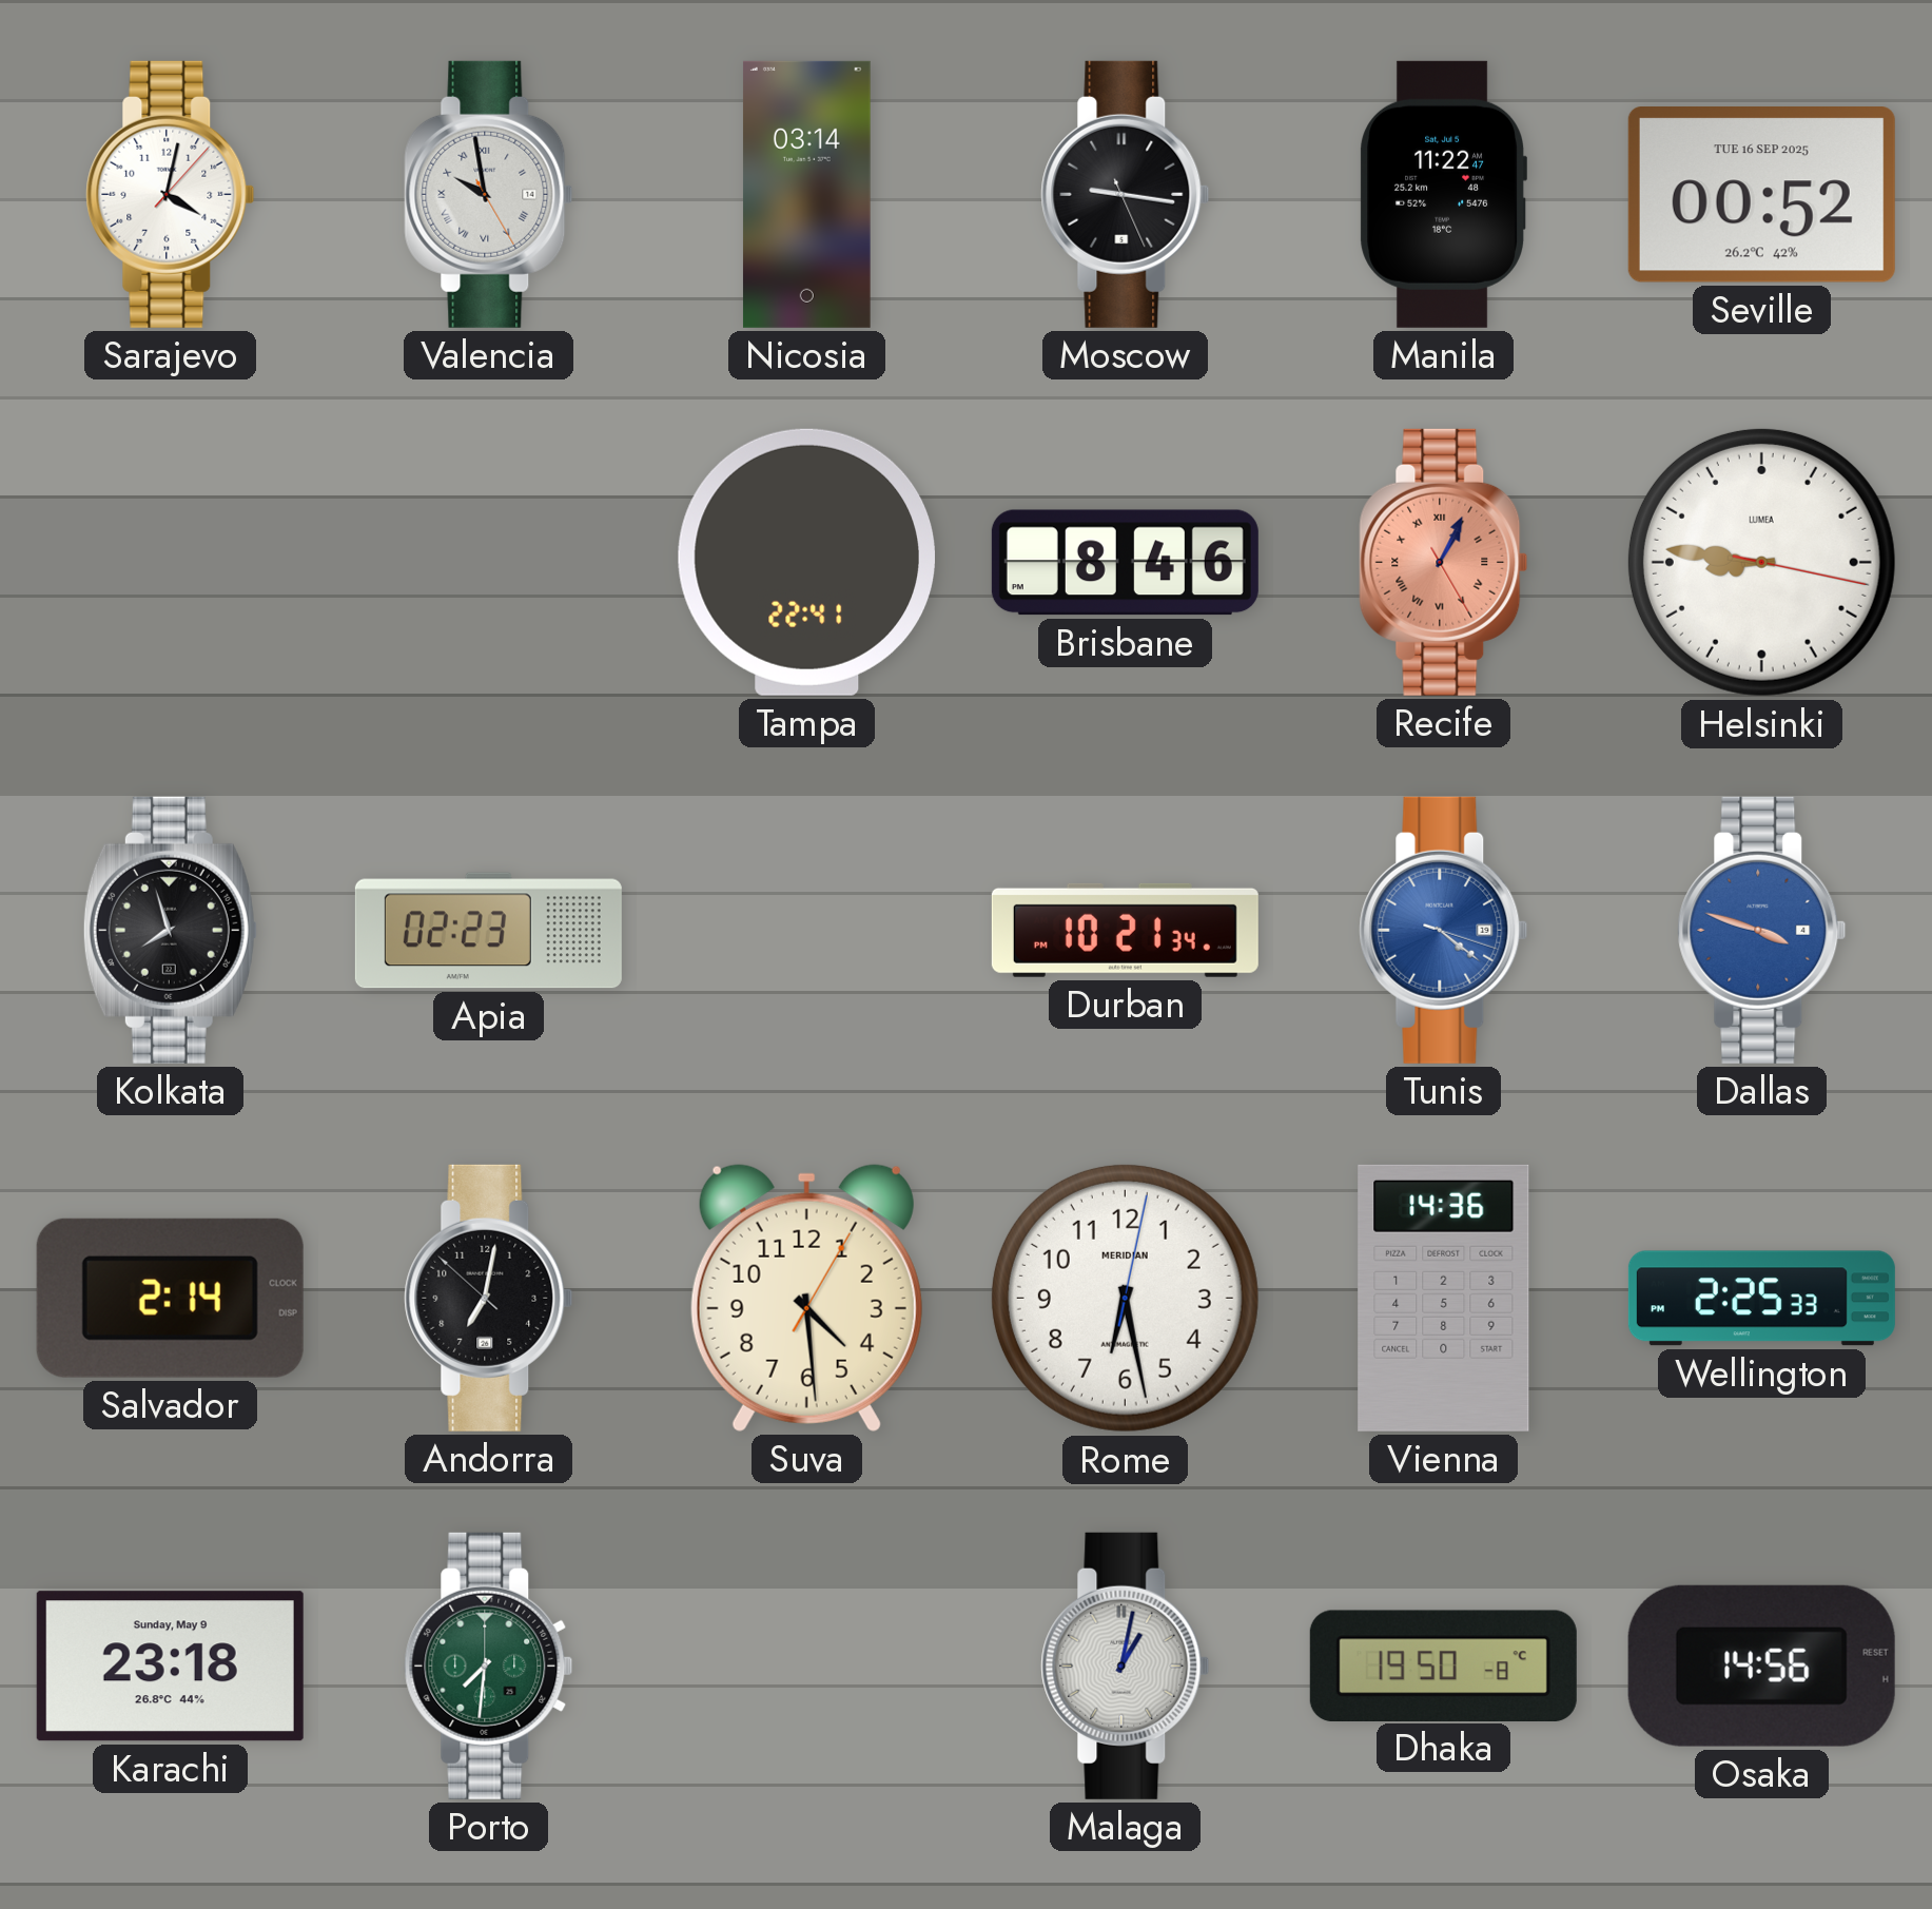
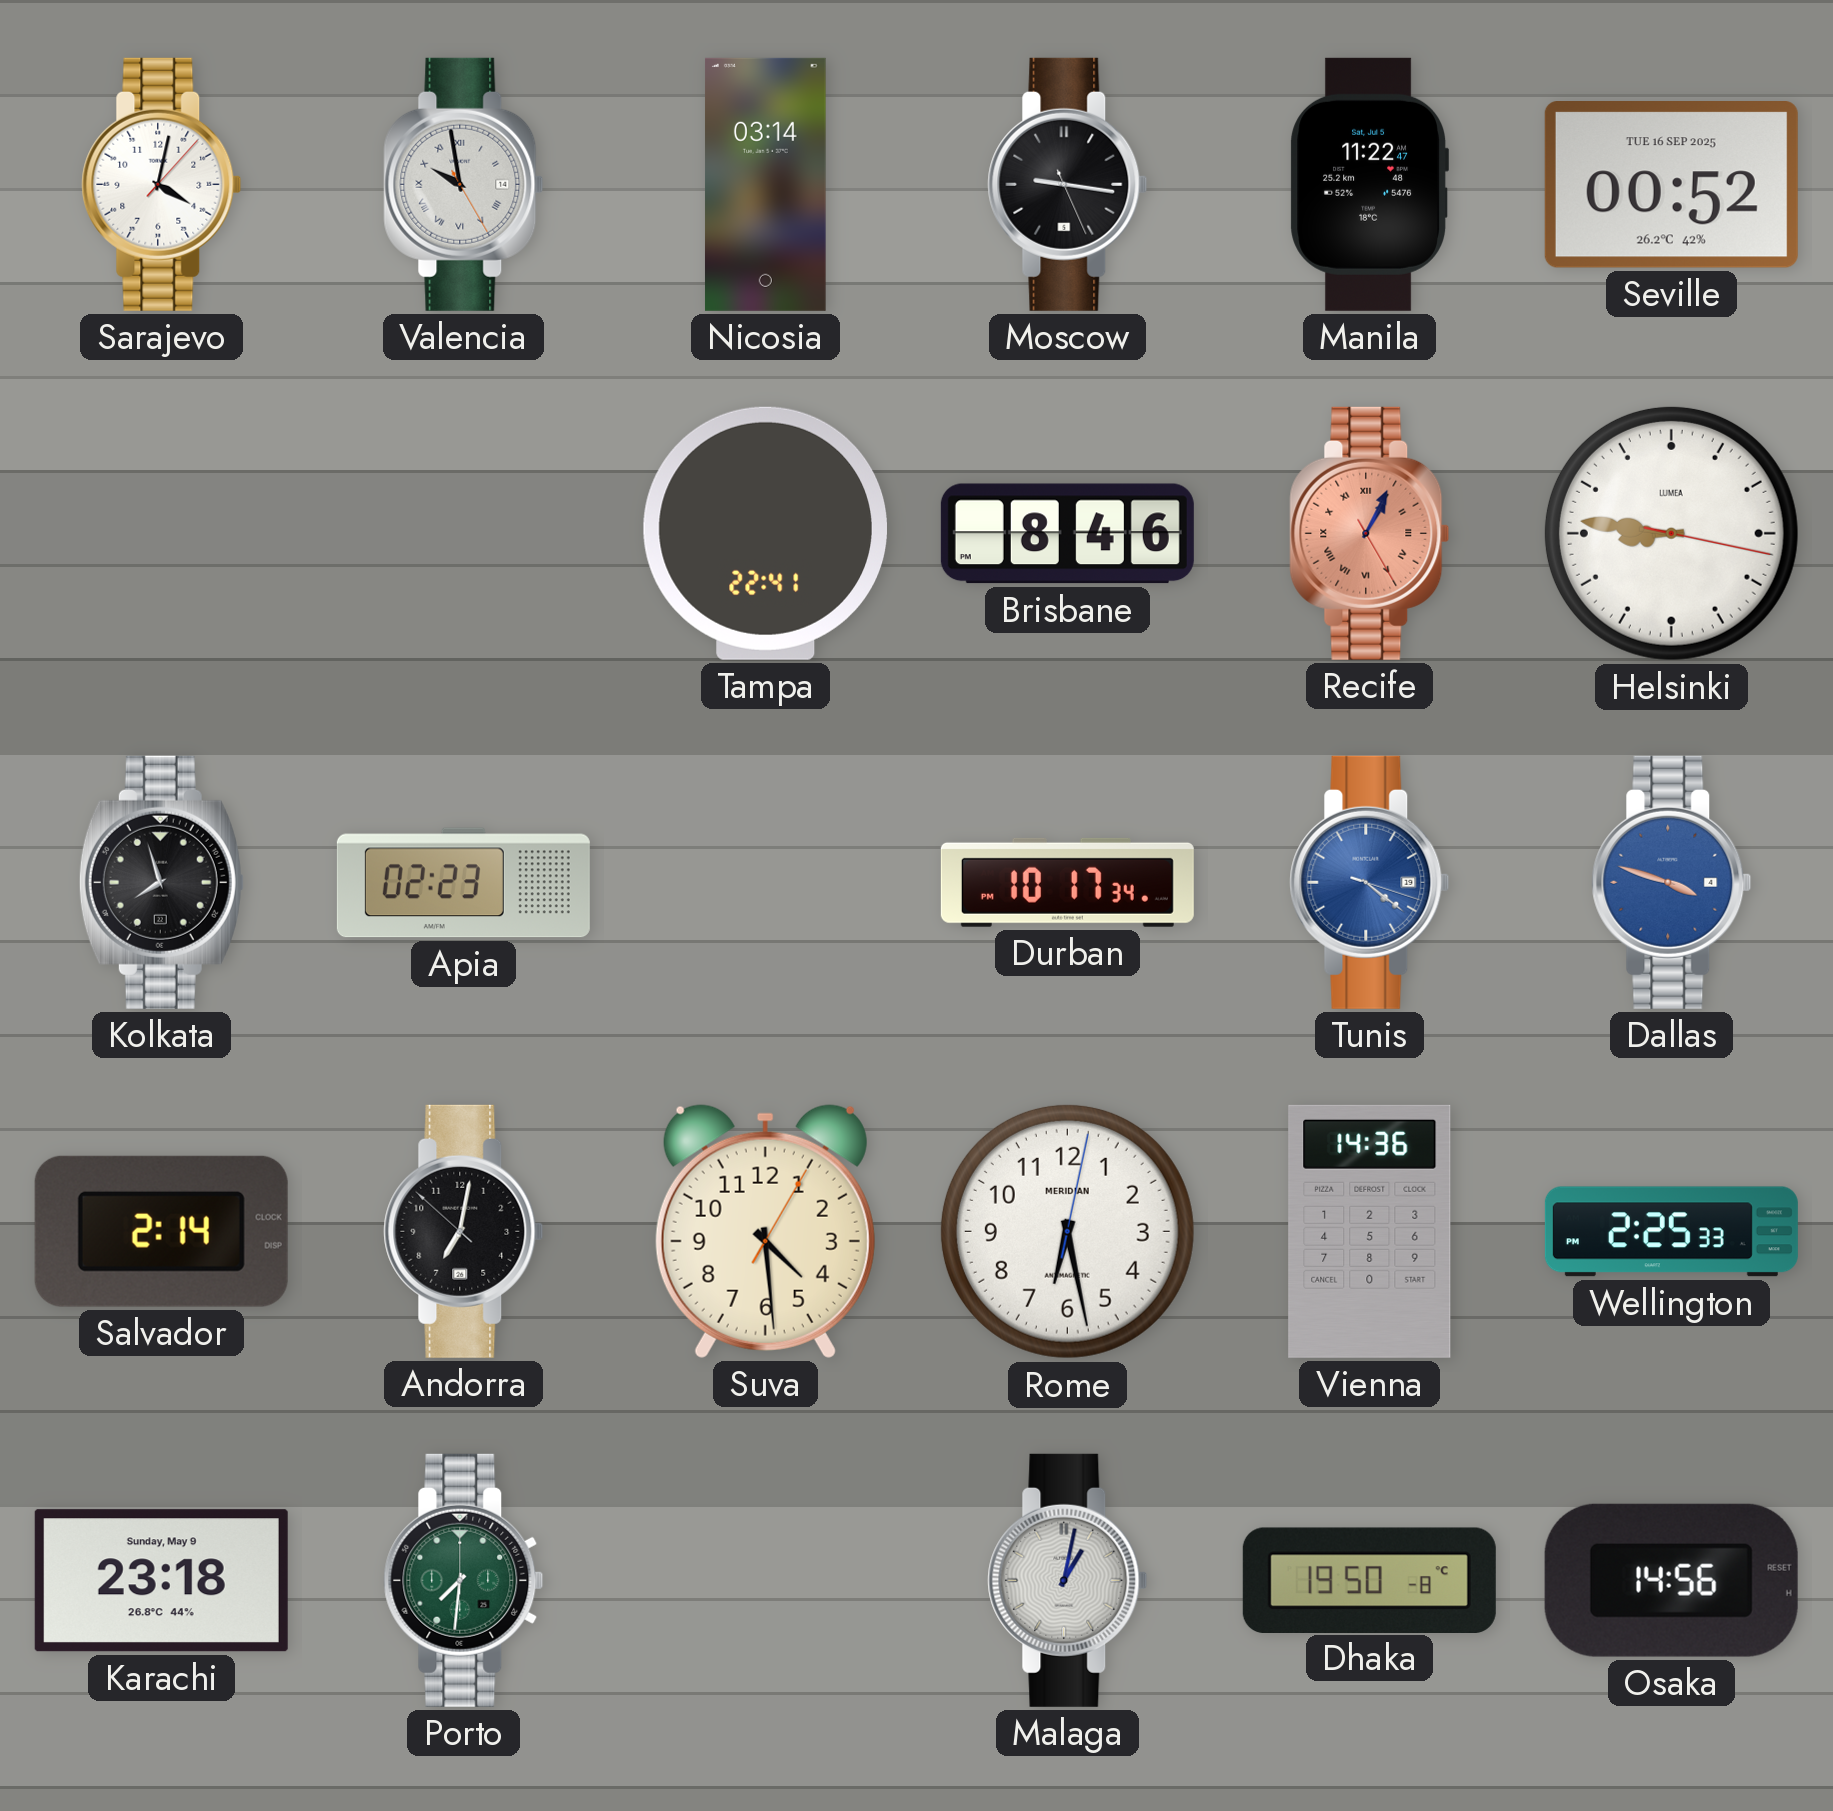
Durban: 10:21 -> 10:17 (1067, 882)
